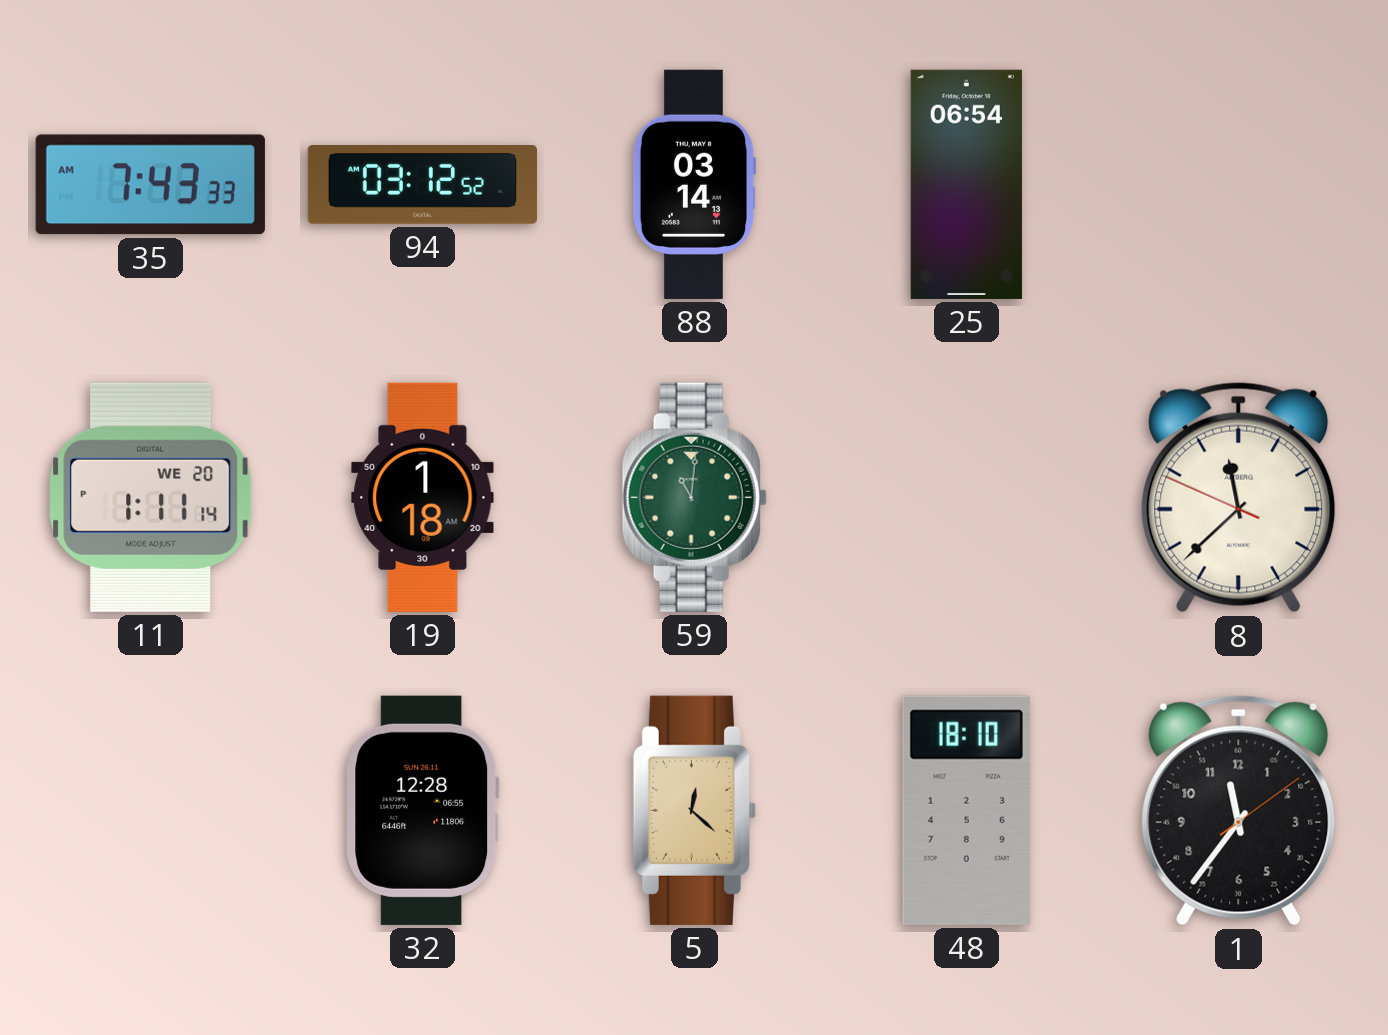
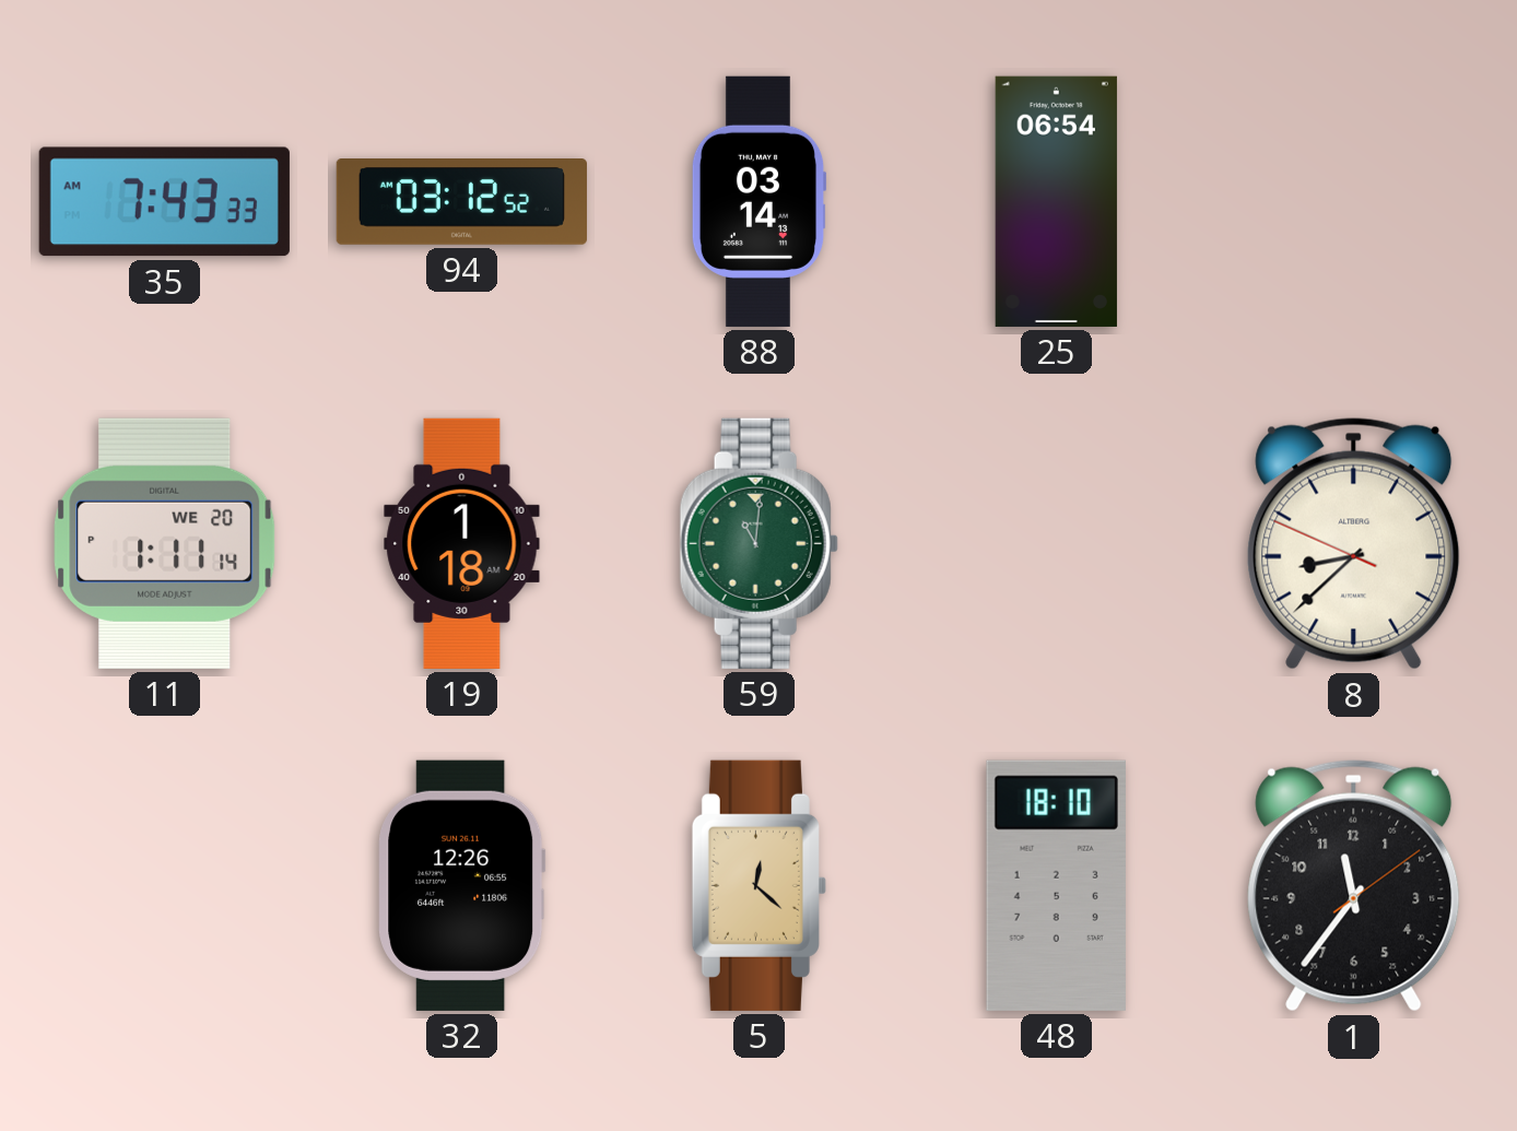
8: 11:37 -> 8:37 (1354, 544)
32: 12:28 -> 12:26 (462, 885)
